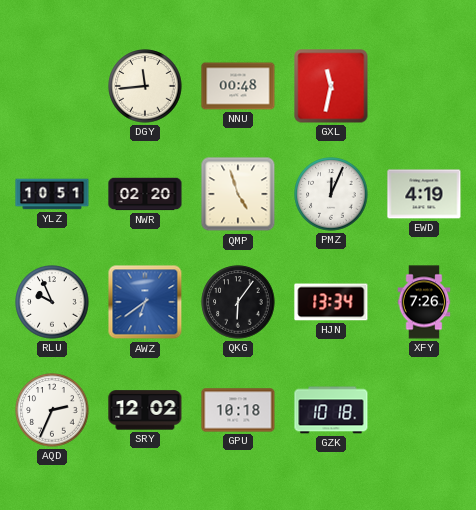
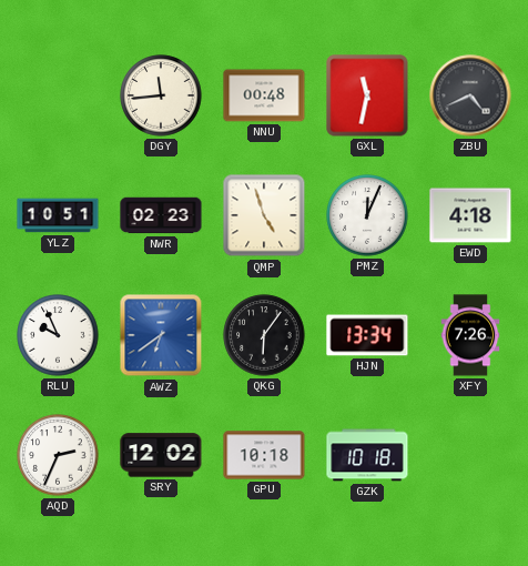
ZBU: none -> 4:41 (470, 95)
NWR: 02:20 -> 02:23 (161, 215)
EWD: 4:19 -> 4:18 (470, 215)
